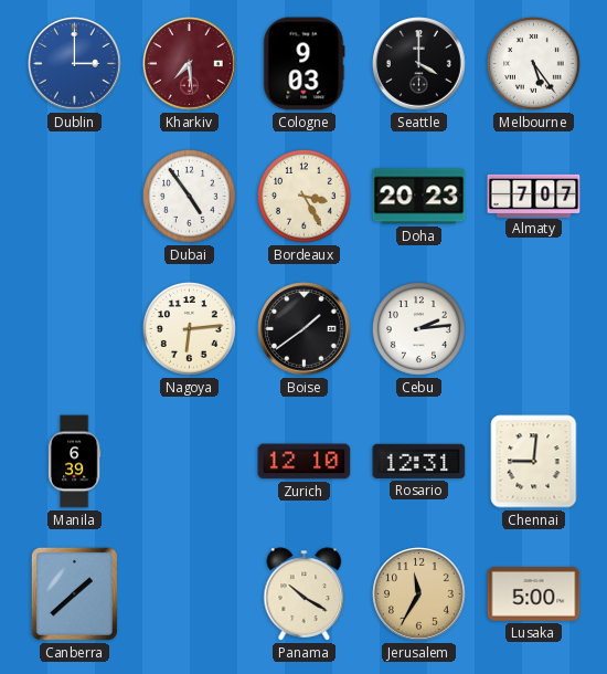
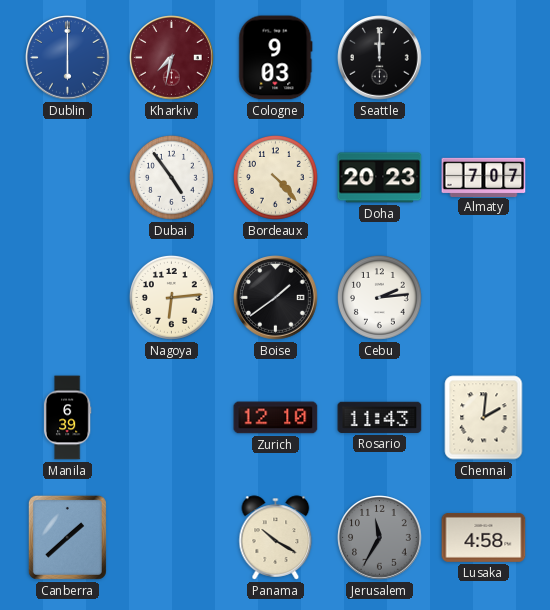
Dublin: 3:00 -> 6:00 (68, 58)
Kharkiv: 7:29 -> 7:32 (172, 58)
Seattle: 4:00 -> 12:00 (380, 58)
Melbourne: 5:24 -> none (533, 63)
Bordeaux: 3:25 -> 4:23 (275, 177)
Rosario: 12:31 -> 11:43 (380, 417)
Chennai: 9:01 -> 2:01 (484, 418)
Jerusalem dial: champagne -> grey (380, 538)
Lusaka: 5:00 -> 4:58 (484, 537)
